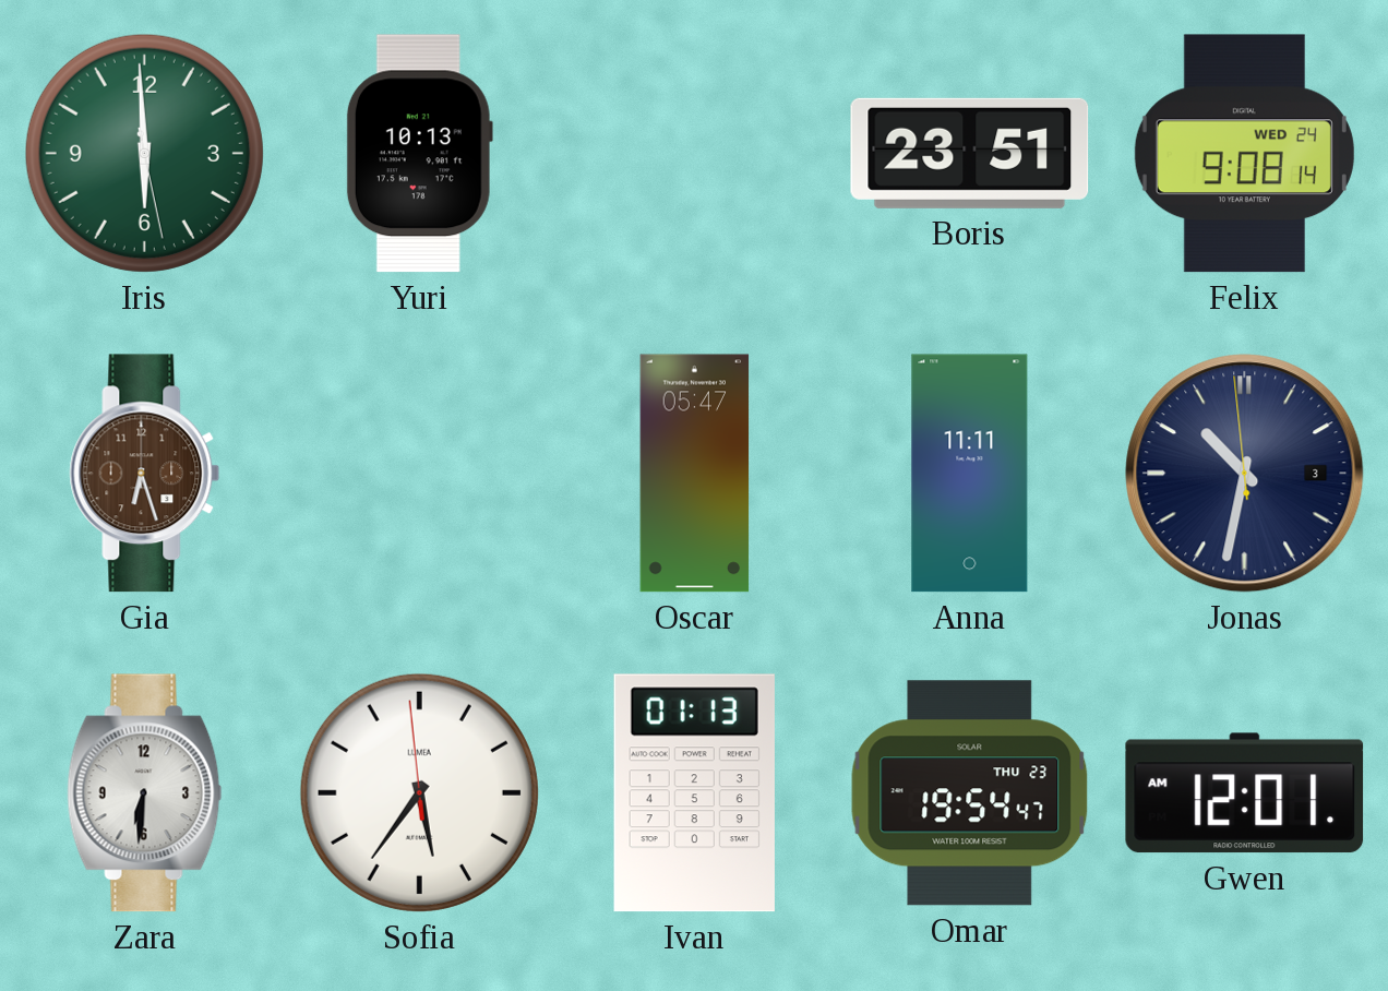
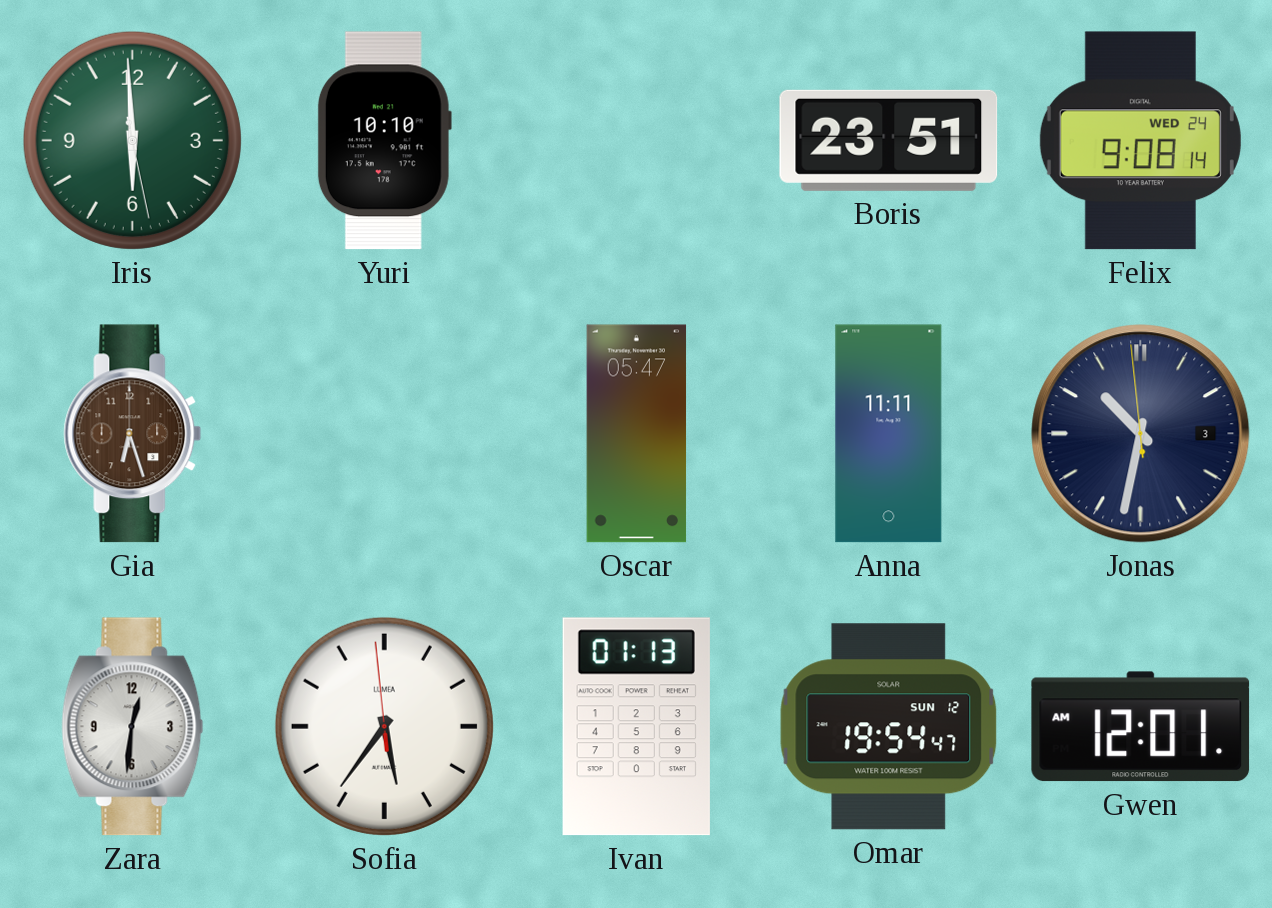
Yuri: 10:13 -> 10:10 (384, 141)
Zara: 6:31 -> 12:31 (133, 727)
Omar date: THU 23 -> SUN 12 (889, 727)
